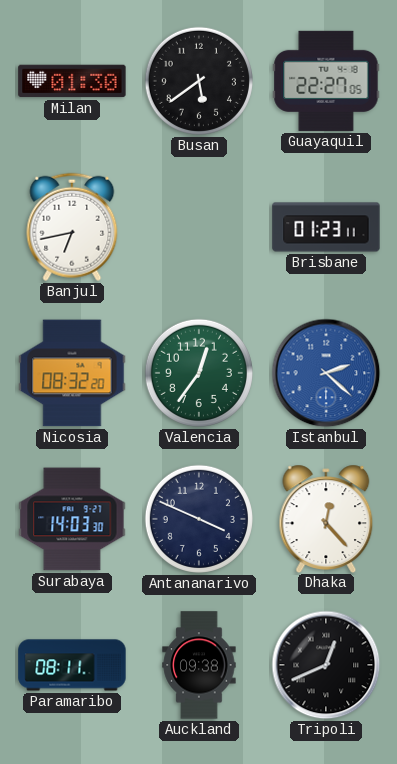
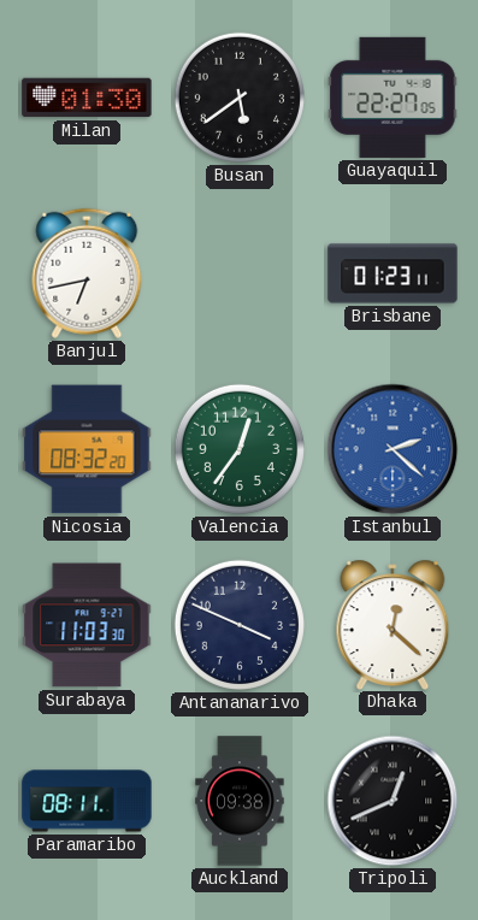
Surabaya: 14:03 -> 11:03 (87, 625)
Dhaka: 12:23 -> 12:22 (393, 624)
